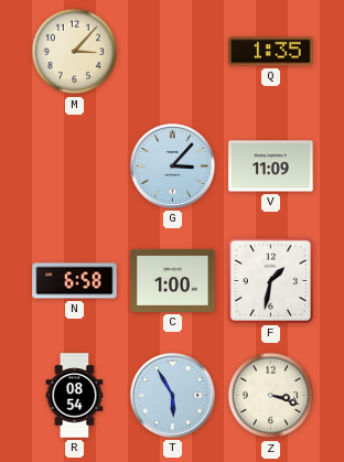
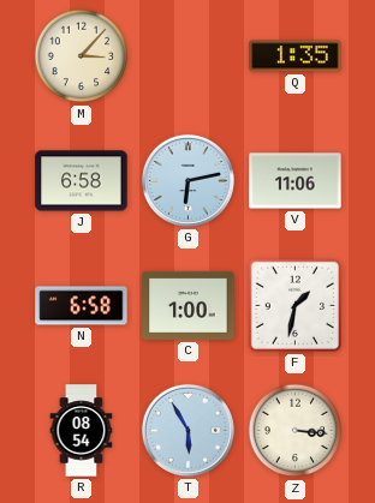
J: none -> 6:58 (82, 181)
G: 3:07 -> 6:13 (187, 180)
V: 11:09 -> 11:06 (296, 181)
Z: 3:18 -> 3:16 (296, 431)
